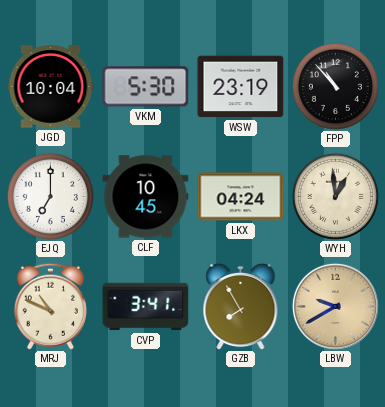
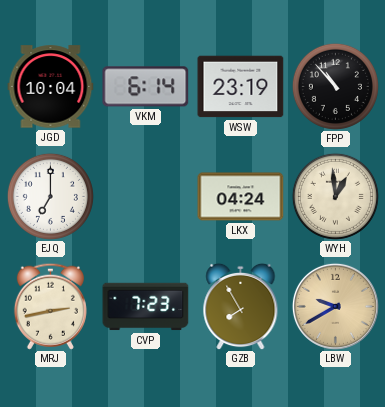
VKM: 5:30 -> 6:14 (146, 87)
CLF: 10:45 -> none (146, 197)
MRJ: 10:49 -> 2:43 (50, 306)
CVP: 3:41 -> 7:23 (146, 307)
